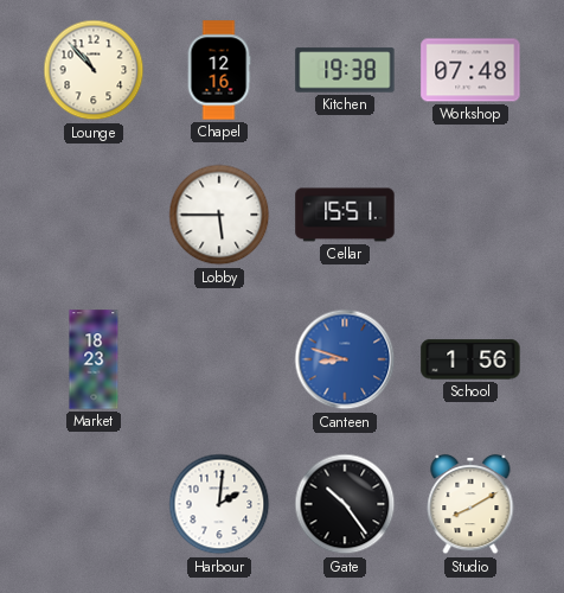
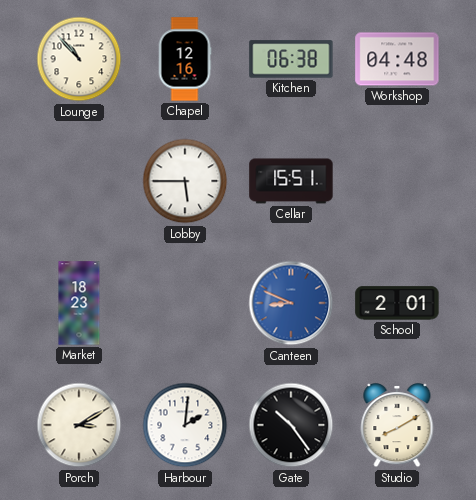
Kitchen: 19:38 -> 06:38 (291, 59)
Workshop: 07:48 -> 04:48 (397, 59)
Canteen: 8:48 -> 8:49 (291, 303)
School: 1:56 -> 2:01 (397, 303)
Porch: none -> 3:10 (79, 425)
